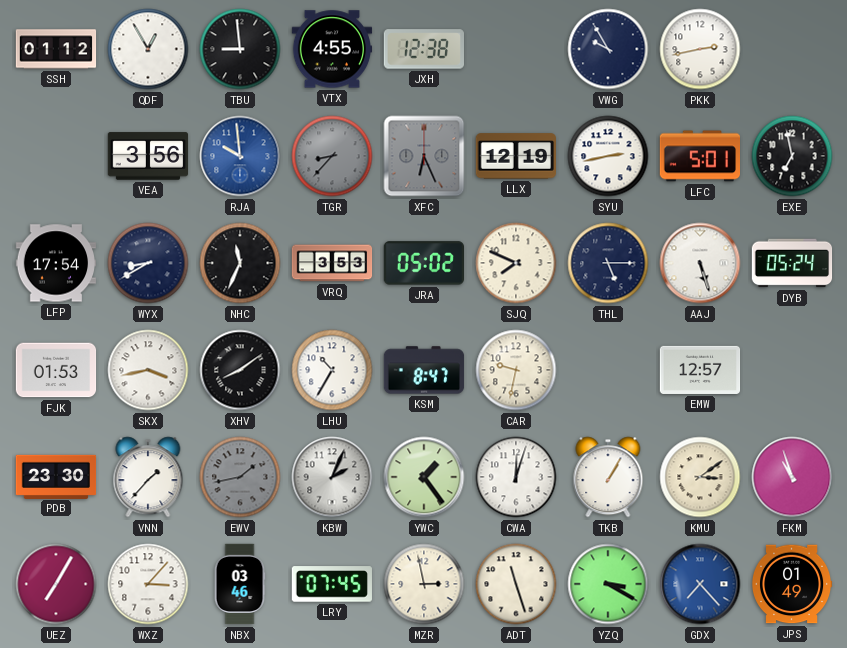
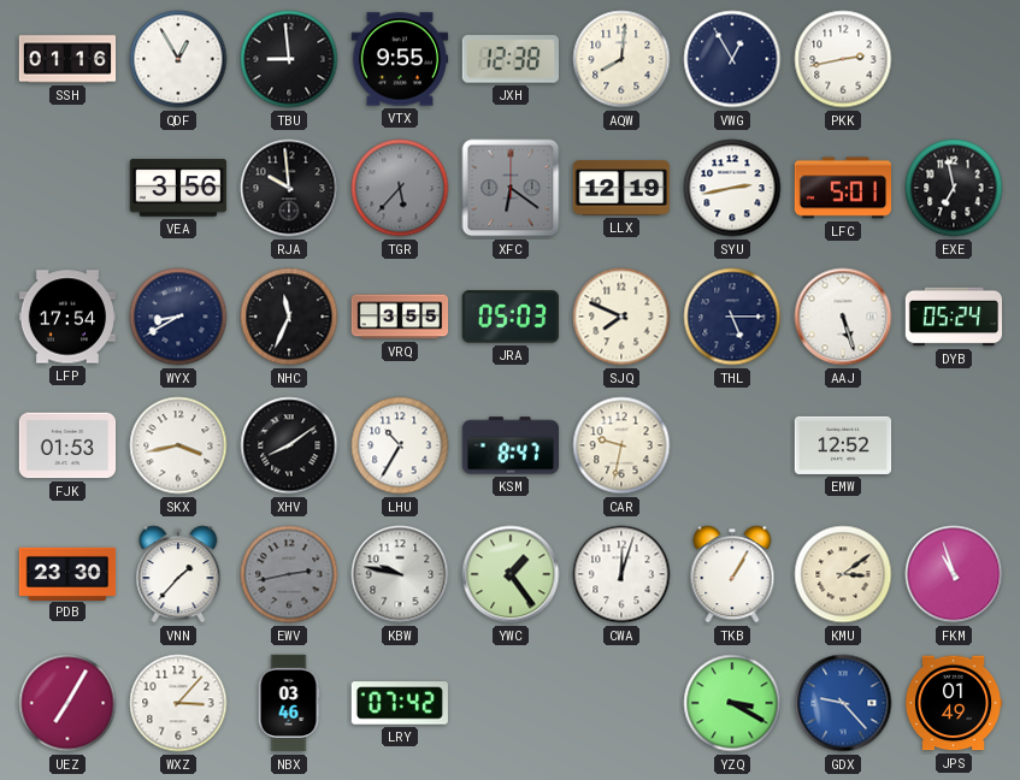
SSH: 01:12 -> 01:16 (67, 59)
VTX: 4:55 -> 9:55 (400, 59)
AQW: none -> 8:01 (621, 59)
VWG: 9:55 -> 12:55 (732, 59)
RJA dial: blue -> black (289, 188)
TGR: 8:37 -> 5:37 (400, 188)
XFC: 6:26 -> 6:21 (511, 188)
VRQ: 3:53 -> 3:55 (400, 317)
JRA: 05:02 -> 05:03 (509, 317)
EMW: 12:57 -> 12:52 (843, 445)
EWV: 1:43 -> 2:43 (289, 574)
KBW: 2:04 -> 9:47 (400, 574)
LRY: 07:45 -> 07:42 (399, 703)
MZR: 2:58 -> none (424, 584)
ADT: 11:27 -> none (516, 584)
GDX: 7:23 -> 9:23 (843, 703)
